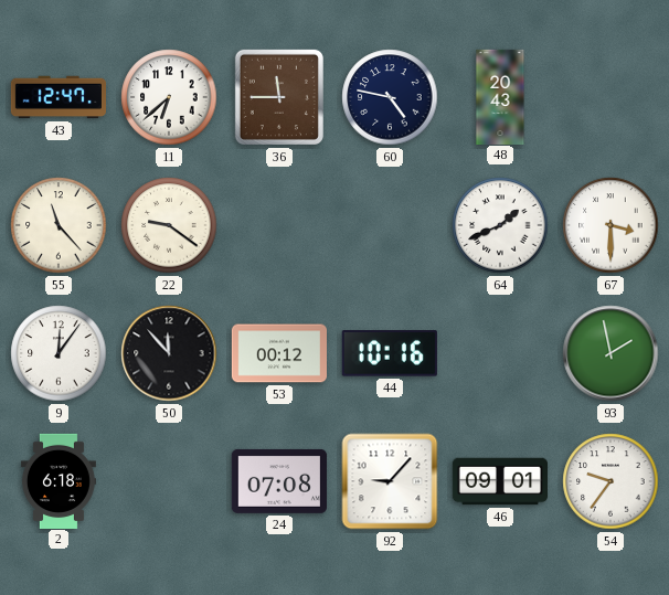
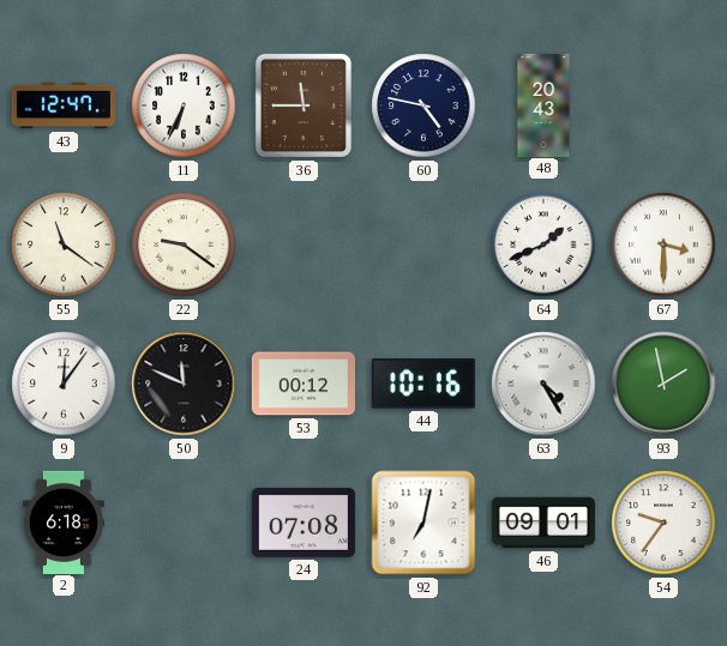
11: 6:38 -> 6:34 (184, 105)
55: 11:23 -> 11:21 (64, 244)
50: 11:53 -> 11:49 (184, 384)
63: none -> 4:25 (543, 384)
92: 9:07 -> 7:02 (423, 523)
